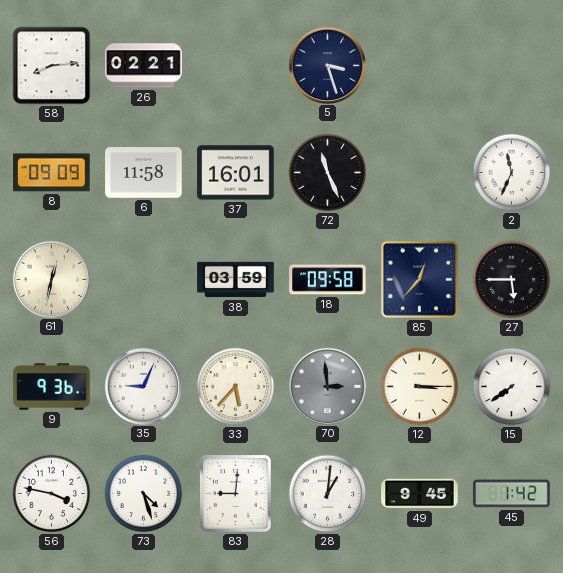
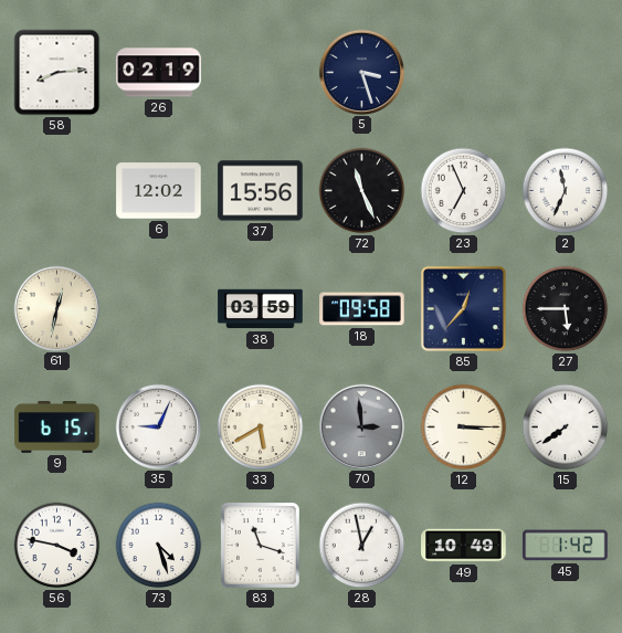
26: 02:21 -> 02:19 (159, 73)
8: 09:09 -> none (52, 173)
6: 11:58 -> 12:02 (159, 191)
37: 16:01 -> 15:56 (261, 191)
23: none -> 6:56 (464, 191)
9: 9:36 -> 6:15 (57, 428)
33: 5:37 -> 5:40 (261, 428)
83: 9:01 -> 11:18 (260, 545)
28: 1:01 -> 12:58 (362, 546)
49: 9:45 -> 10:49 (464, 546)
